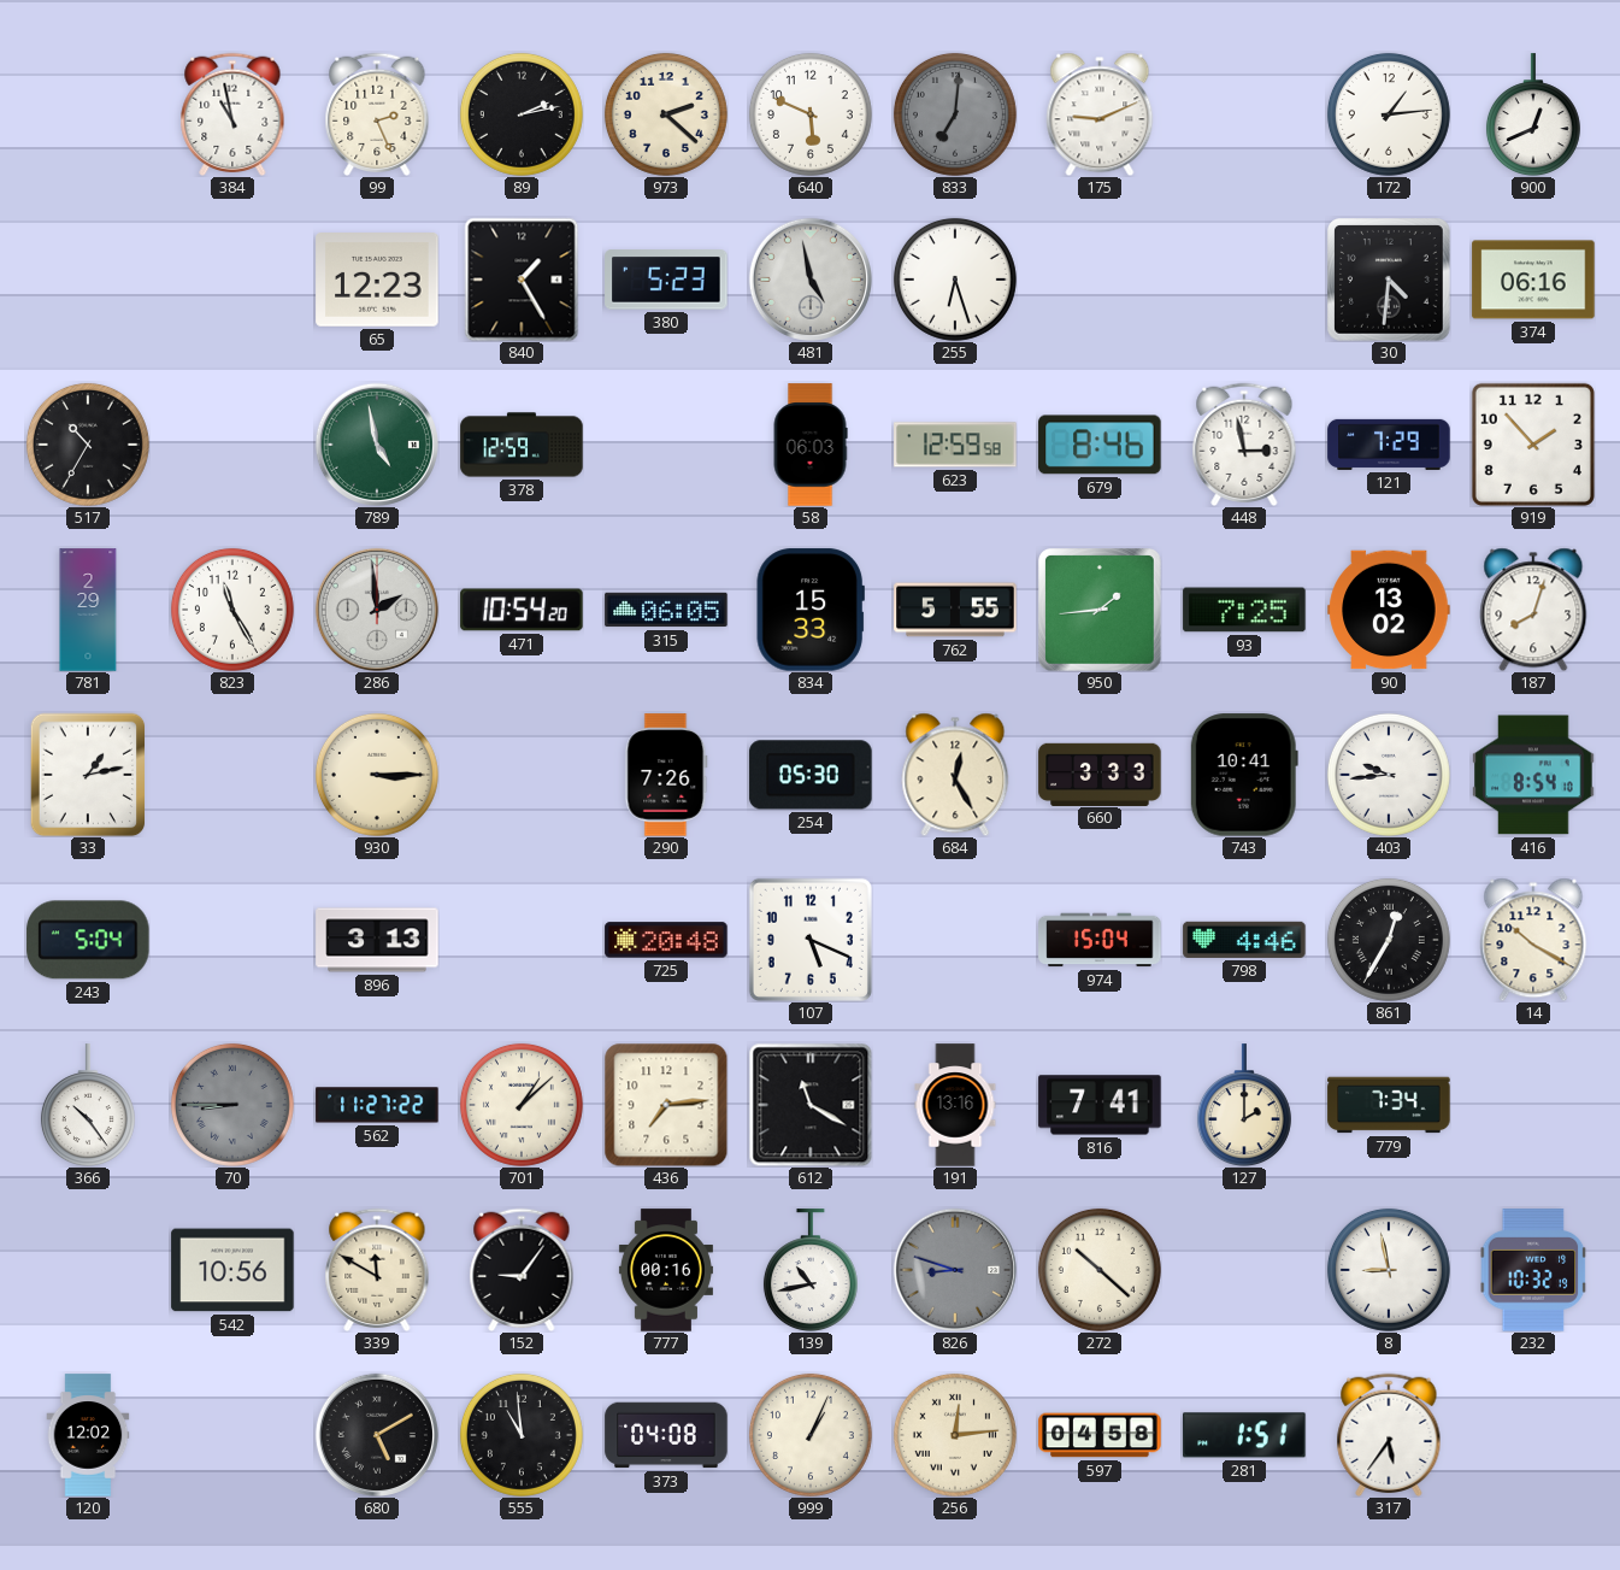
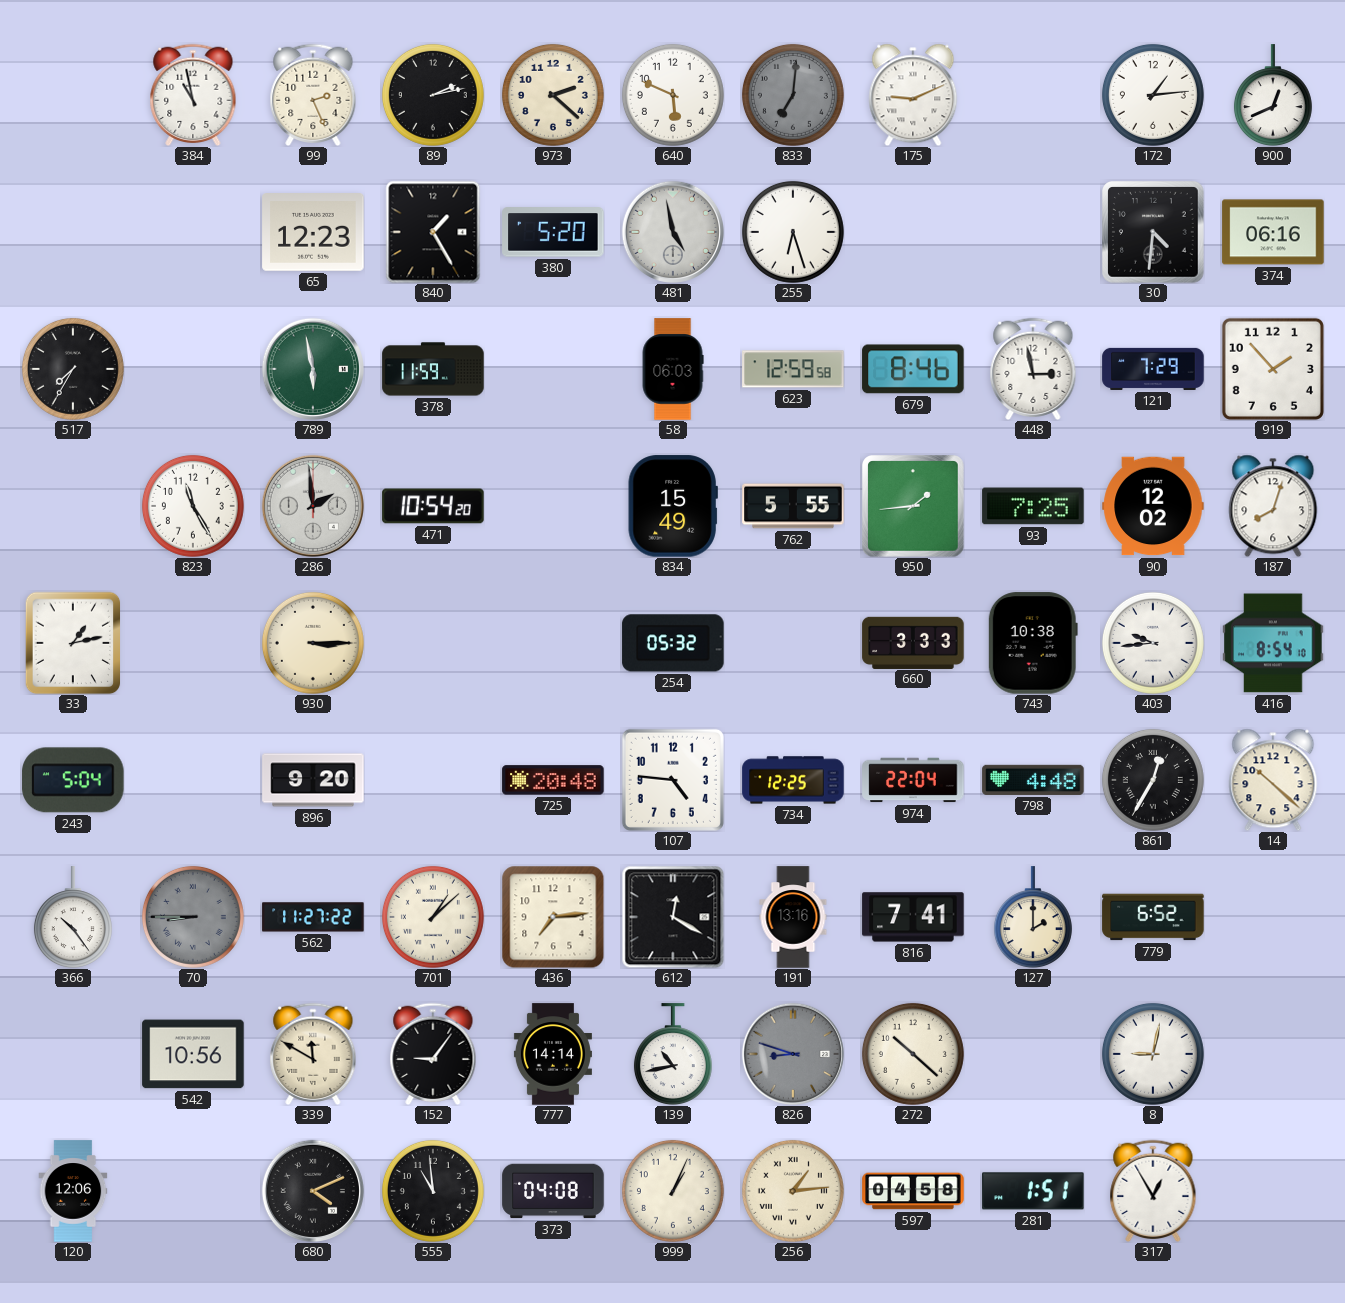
380: 5:23 -> 5:20 (553, 232)
517: 10:35 -> 7:35 (73, 369)
789: 4:58 -> 5:58 (312, 368)
378: 12:59 -> 11:59 (433, 369)
781: 2:29 -> none (88, 610)
315: 06:05 -> none (666, 610)
834: 15:33 -> 15:49 (673, 506)
90: 13:02 -> 12:02 (1153, 506)
290: 7:26 -> none (666, 775)
254: 05:30 -> 05:32 (673, 643)
684: 12:25 -> none (955, 775)
743: 10:41 -> 10:38 (1033, 643)
896: 3:13 -> 9:20 (313, 780)
107: 5:19 -> 4:46 (673, 780)
734: none -> 12:25 (793, 780)
974: 15:04 -> 22:04 (913, 780)
798: 4:46 -> 4:48 (1033, 780)
14: 10:20 -> 10:22 (1273, 780)
612: 11:20 -> 12:20 (673, 917)
779: 7:34 -> 6:52 (1153, 917)
777: 00:16 -> 14:14 (553, 1054)
8: 8:58 -> 9:02 (1153, 1054)
232: 10:32 -> none (1533, 1270)
120: 12:02 -> 12:06 (73, 1191)
680: 5:10 -> 4:11 (312, 1190)
256: 12:14 -> 1:14 (793, 1191)
317: 5:36 -> 12:55 (1153, 1190)
